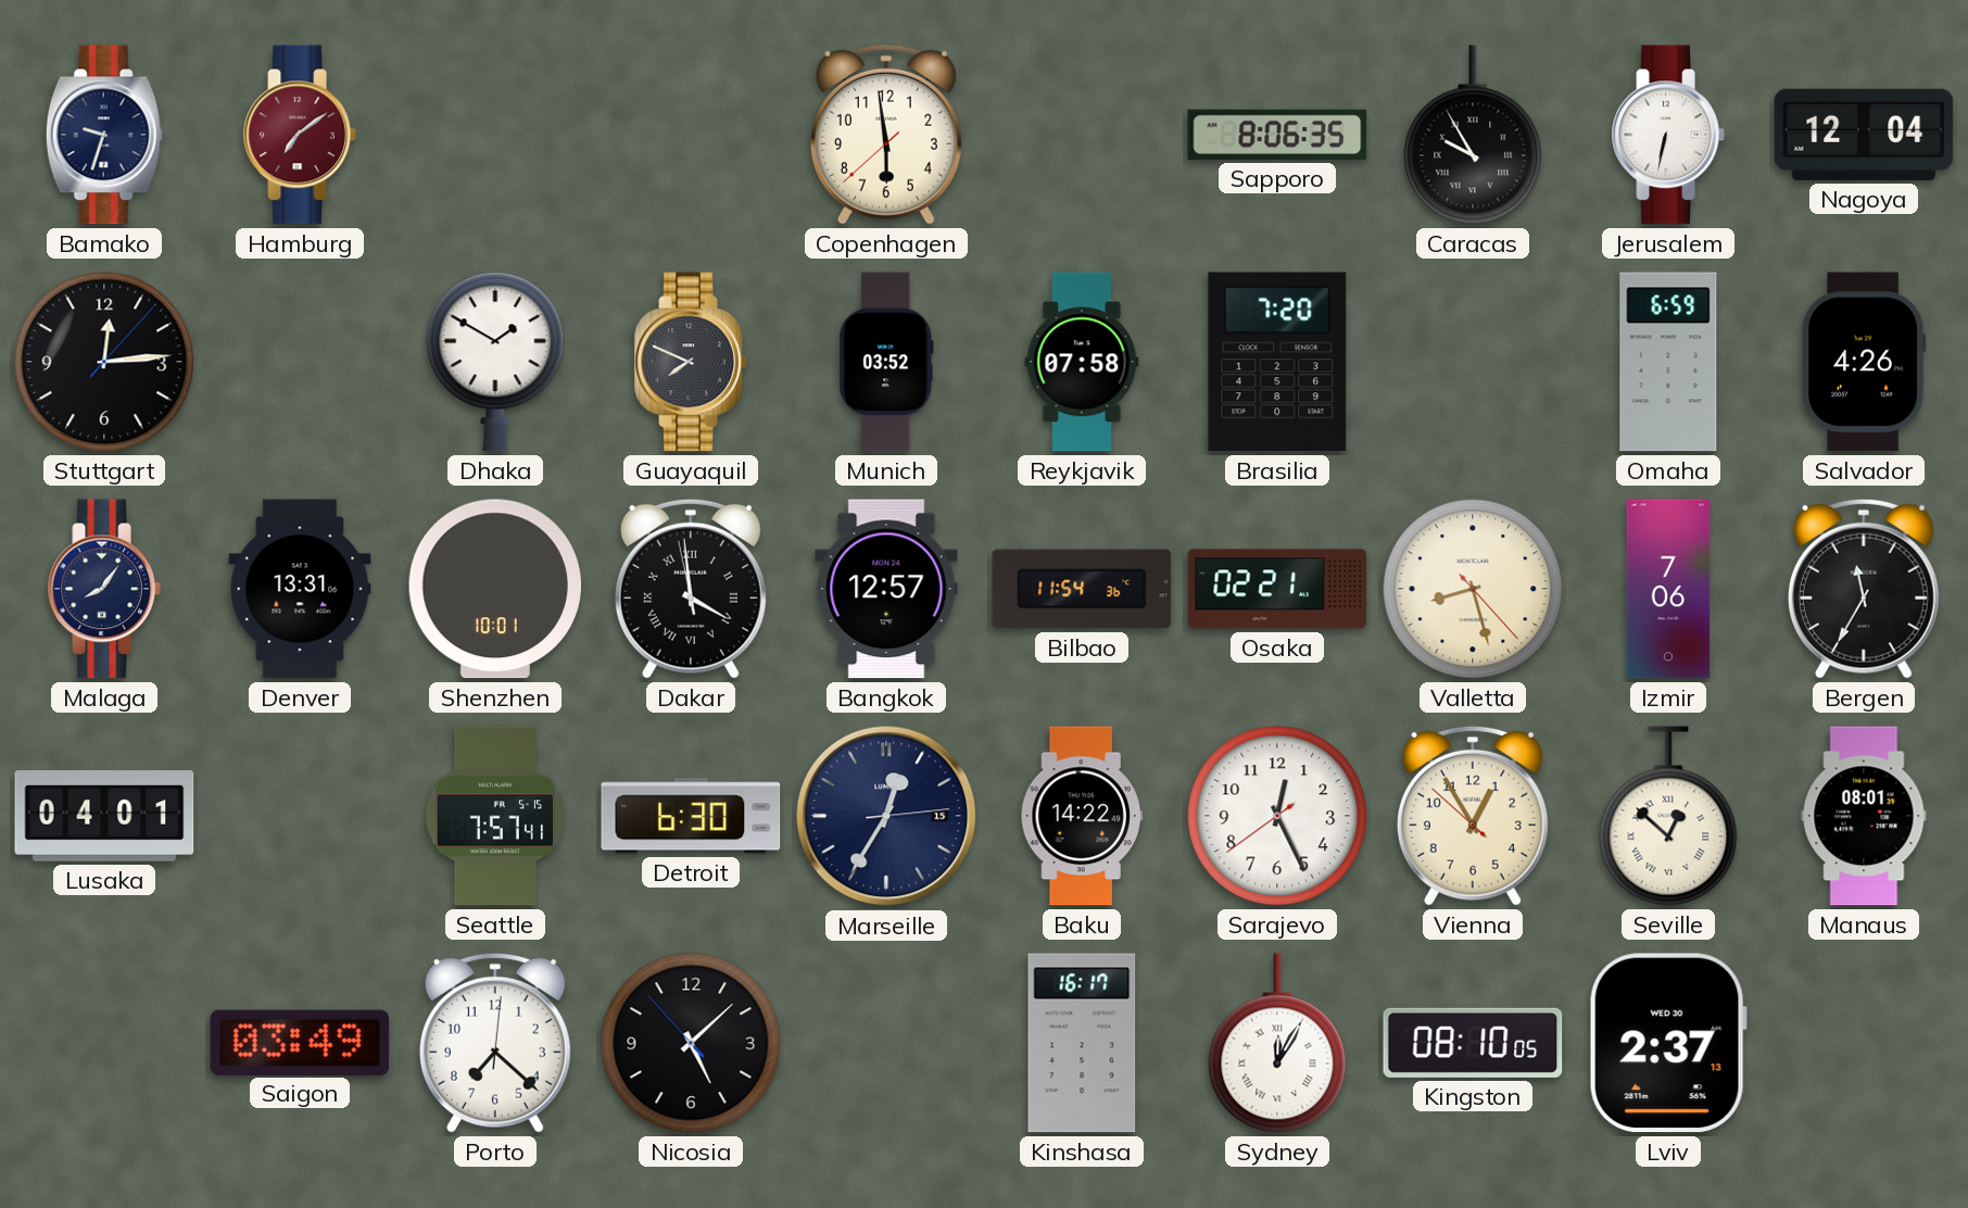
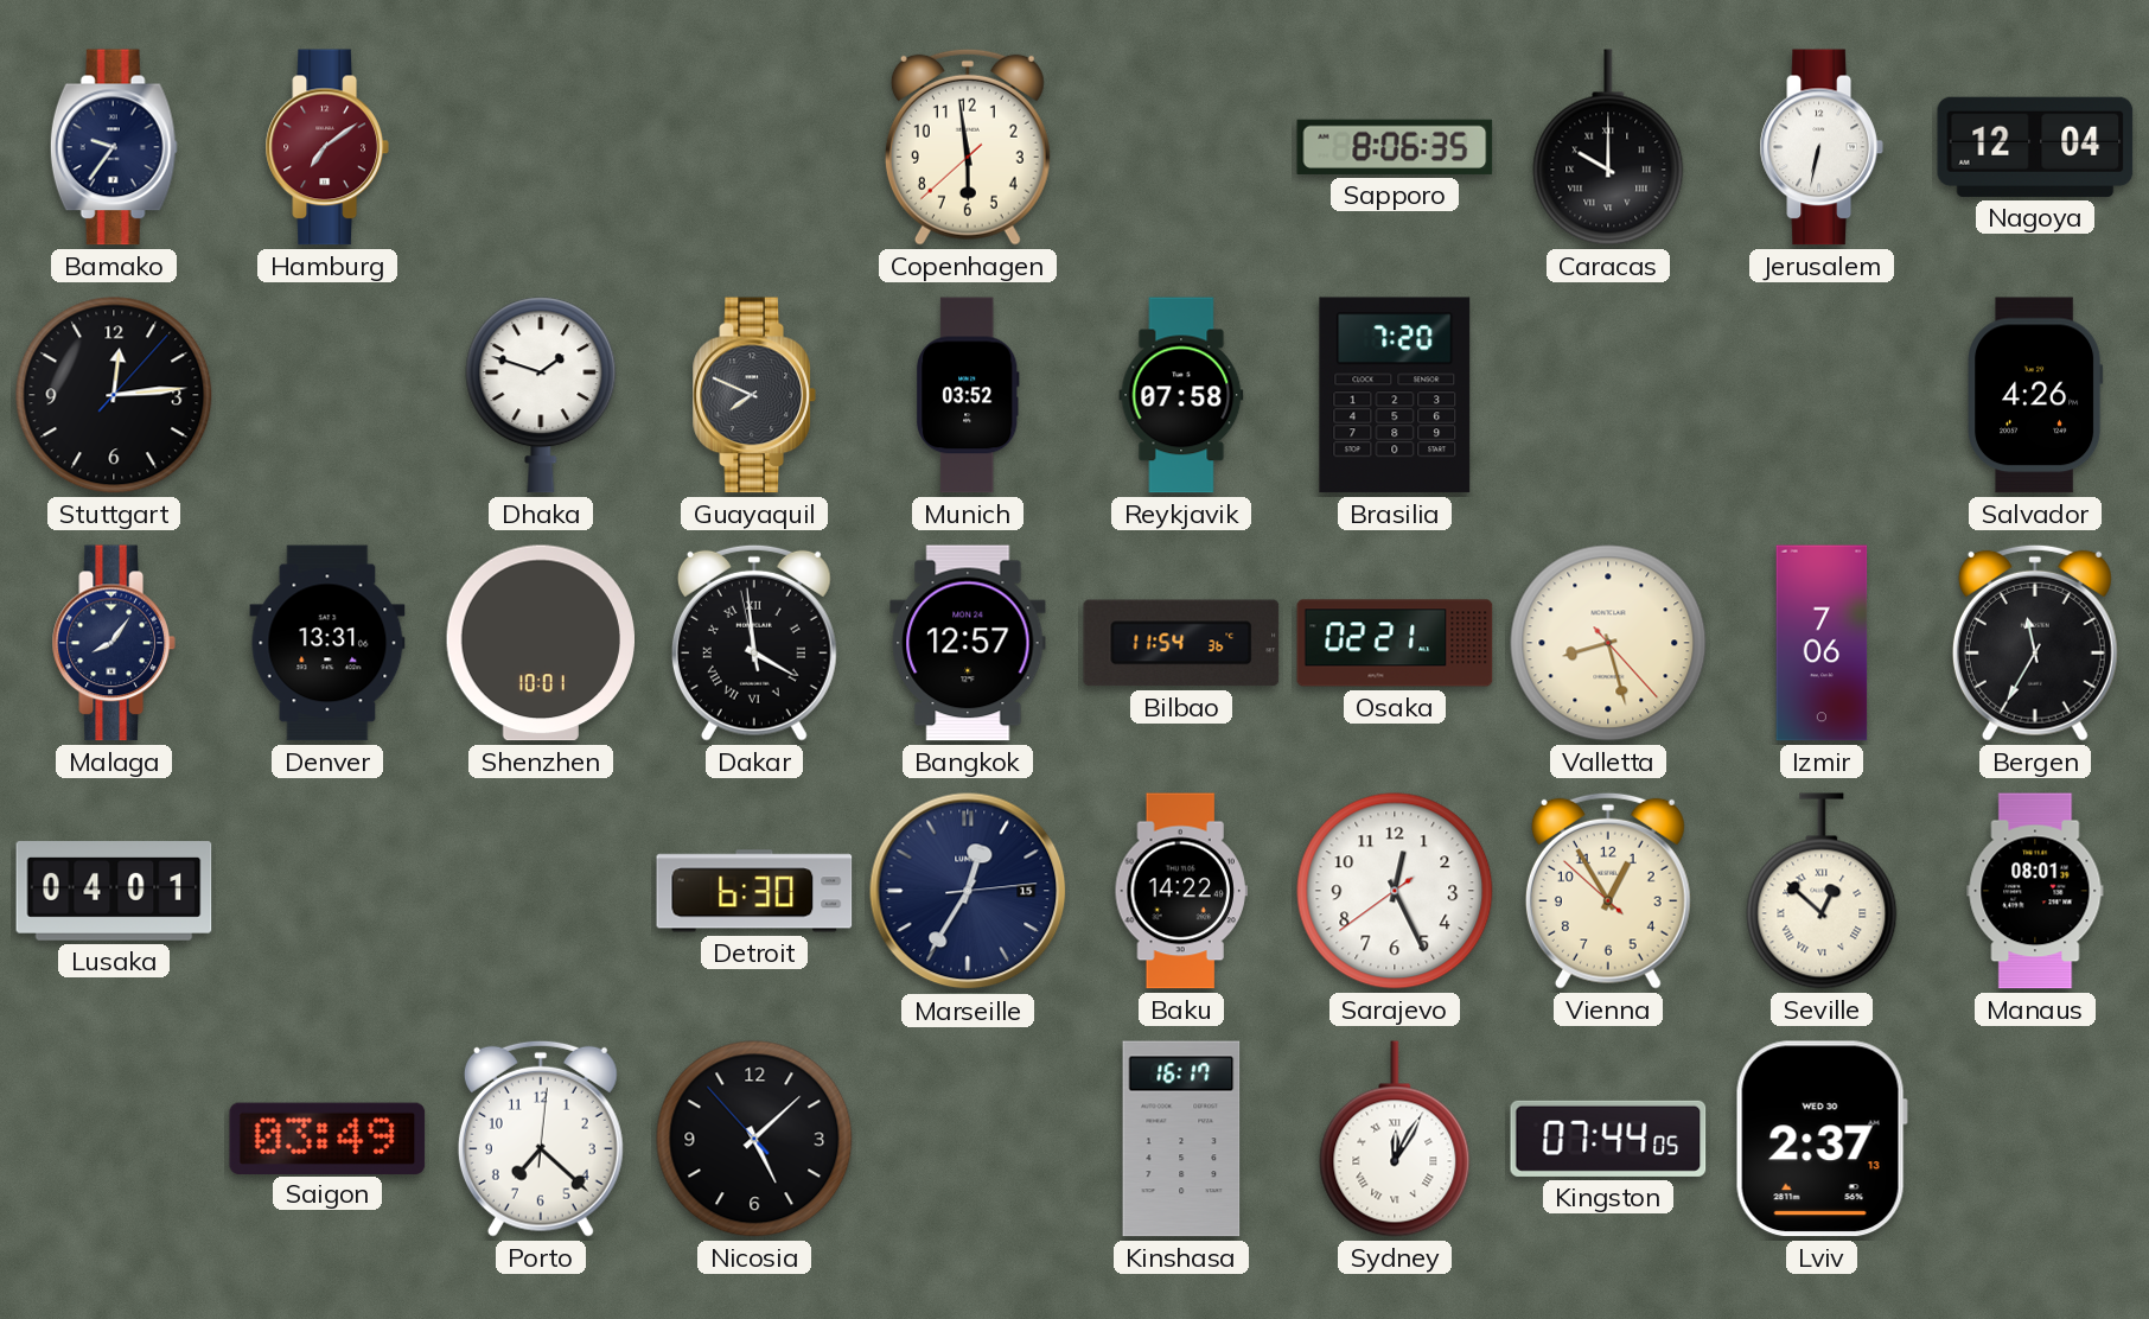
Bamako: 9:33 -> 9:36 (114, 147)
Caracas: 9:55 -> 10:00 (1608, 147)
Dhaka: 1:50 -> 1:48 (541, 395)
Omaha: 6:59 -> none (1668, 362)
Seattle: 7:57 -> none (495, 816)
Kingston: 08:10 -> 07:44 (1608, 1139)
